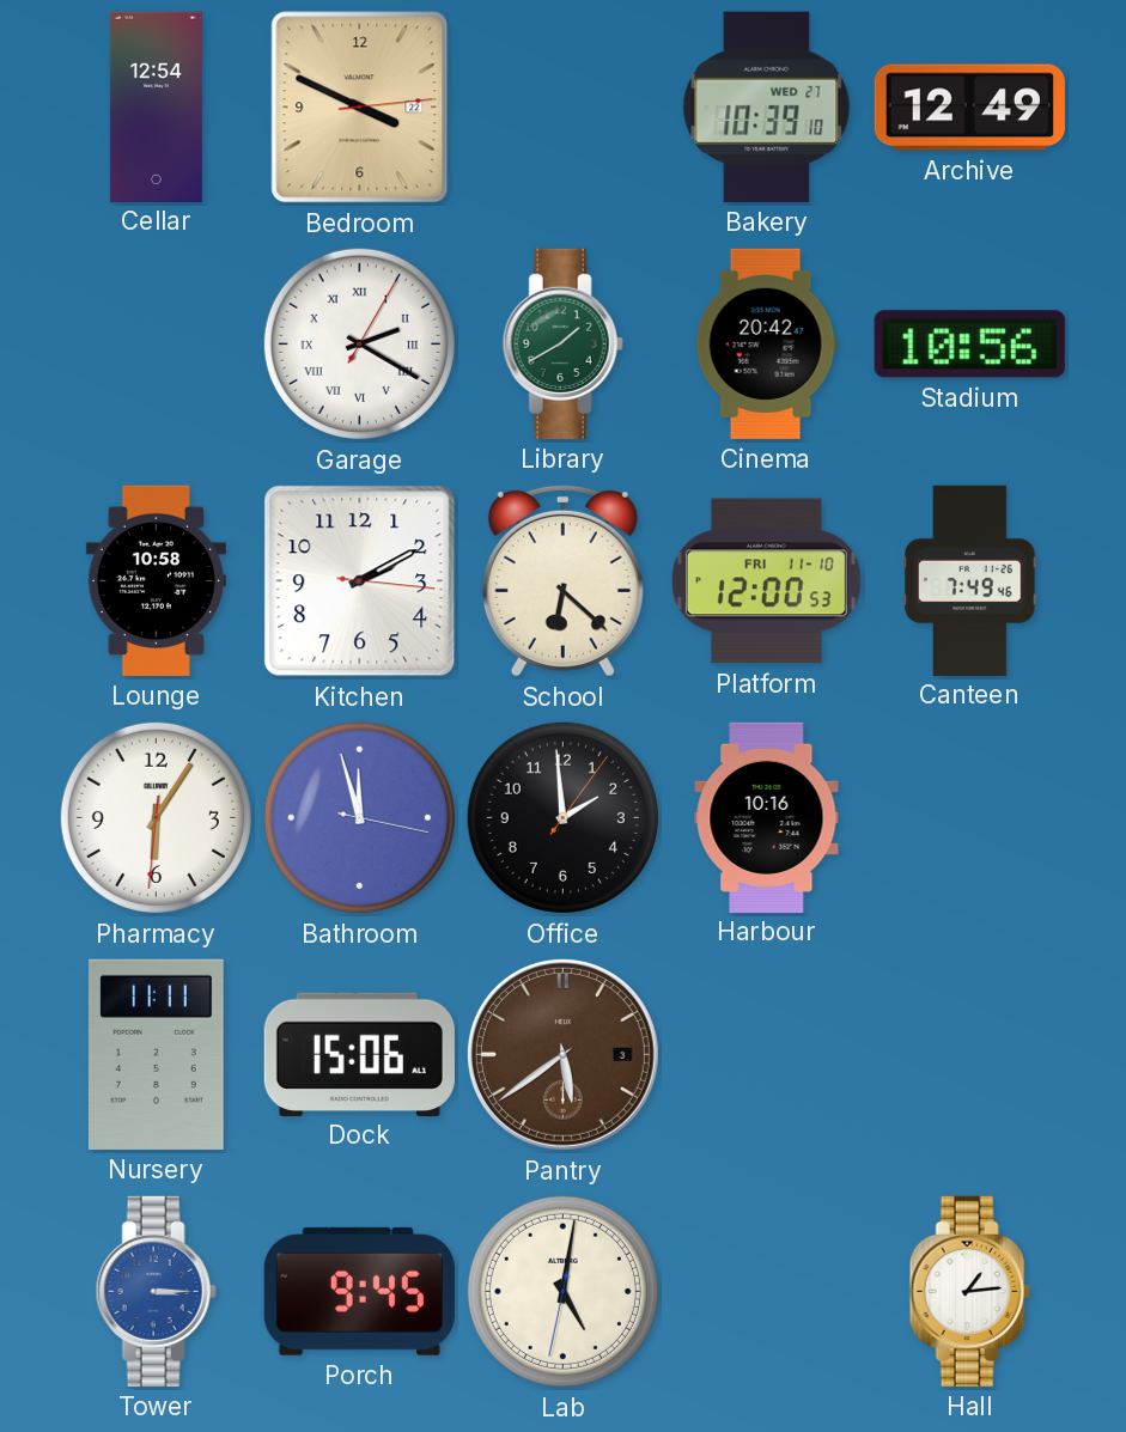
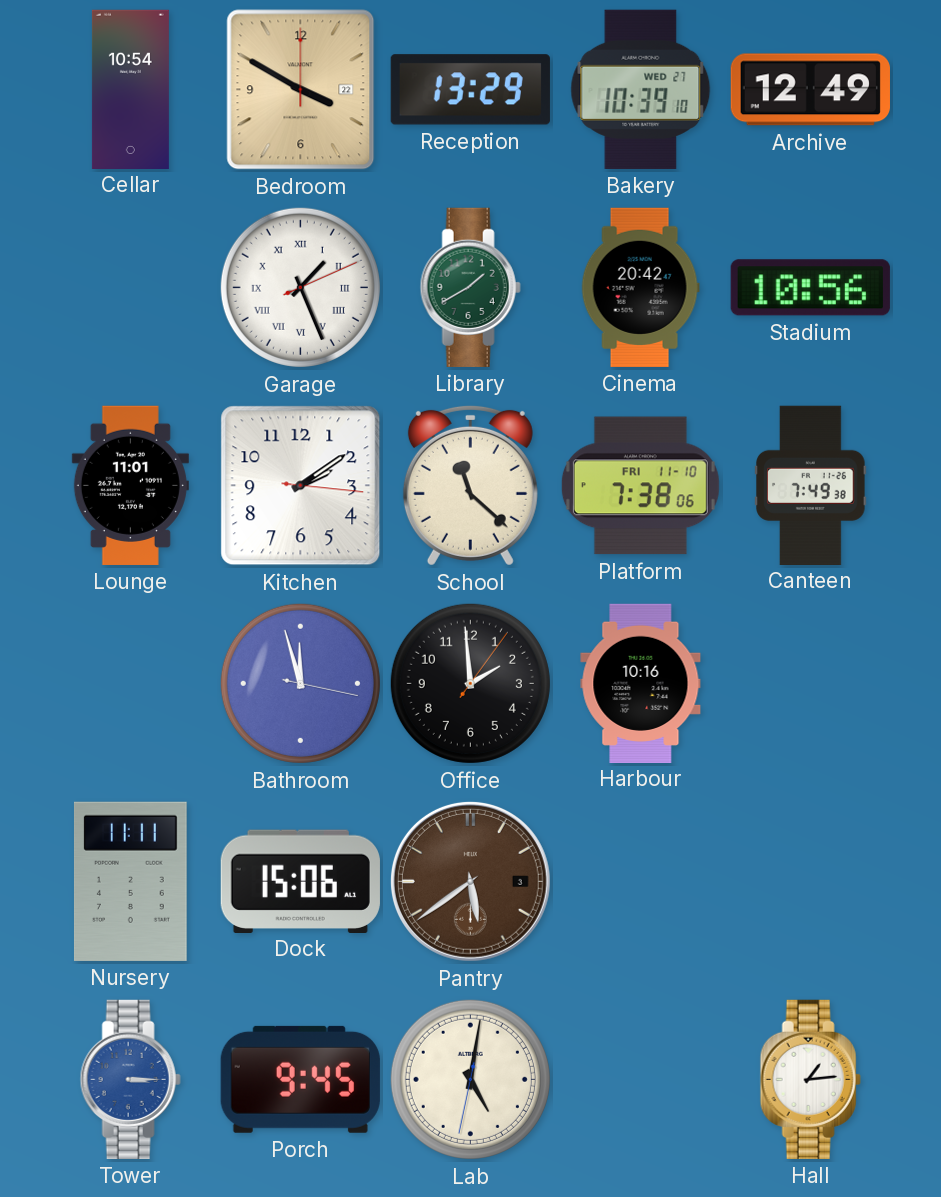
Cellar: 12:54 -> 10:54 (130, 89)
Bedroom: 3:49 -> 3:50 (301, 90)
Reception: none -> 13:29 (470, 90)
Garage: 2:20 -> 1:26 (300, 287)
Lounge: 10:58 -> 11:01 (130, 485)
Kitchen: 2:10 -> 2:09 (301, 486)
School: 6:22 -> 11:22 (470, 485)
Platform: 12:00 -> 7:38 (640, 486)
Canteen: 7:49:46 -> 7:49:38 (811, 485)
Pharmacy: 6:05 -> none (156, 817)
